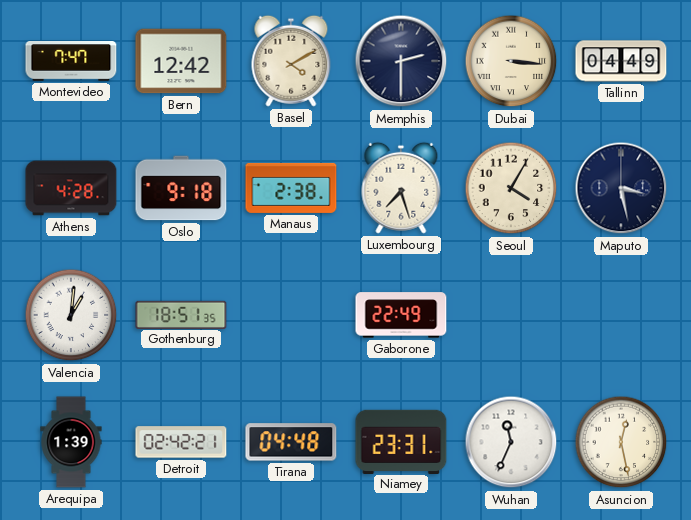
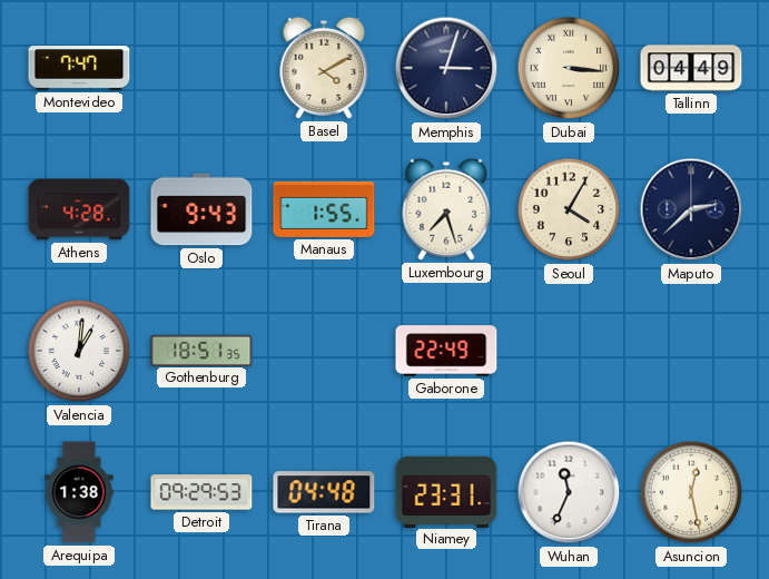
Bern: 12:42 -> none (181, 61)
Memphis: 2:30 -> 3:03 (446, 68)
Oslo: 9:18 -> 9:43 (201, 209)
Manaus: 2:38 -> 1:55 (324, 209)
Maputo: 3:28 -> 2:38 (691, 209)
Arequipa: 1:39 -> 1:38 (79, 492)
Detroit: 02:42 -> 09:29 (201, 492)
